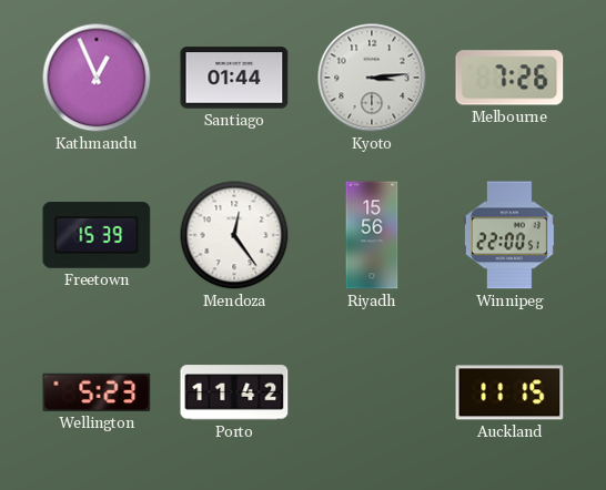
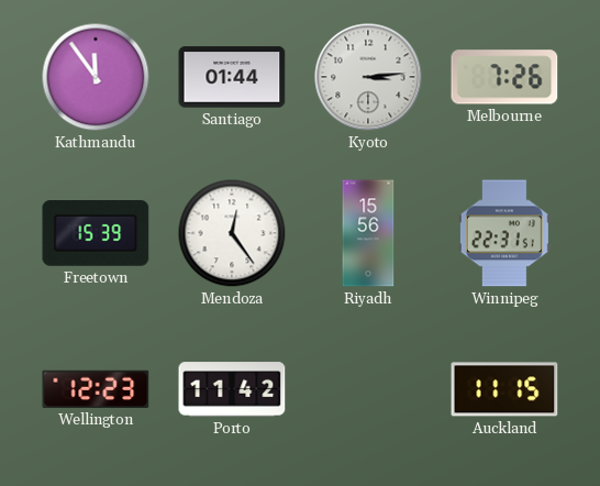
Kathmandu: 12:56 -> 11:54 (96, 77)
Winnipeg: 22:00 -> 22:31 (504, 233)
Wellington: 5:23 -> 12:23 (96, 389)
